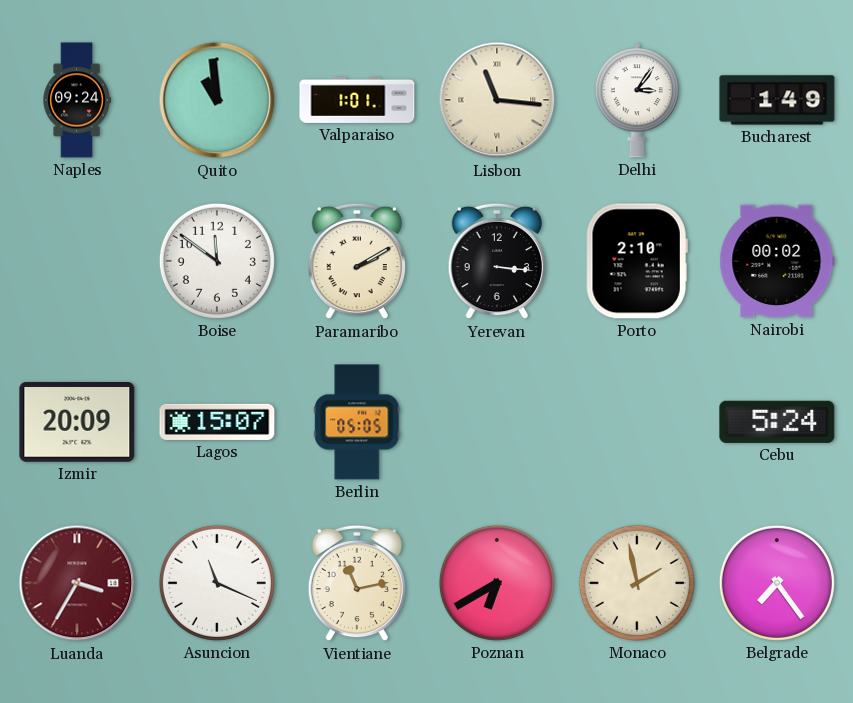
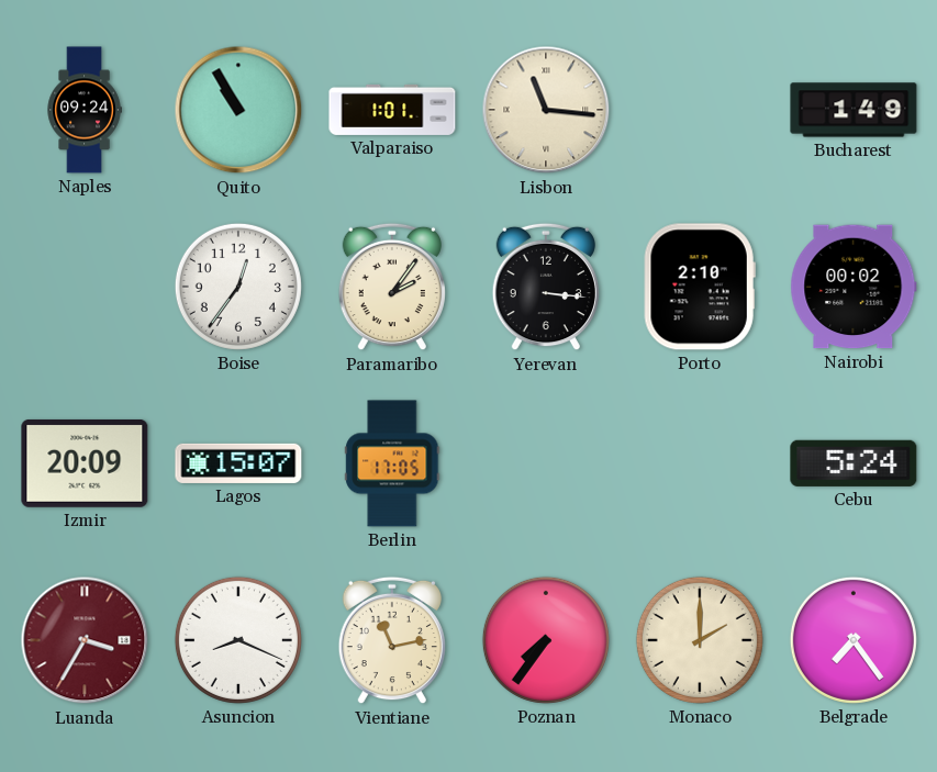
Quito: 10:59 -> 10:55 (238, 110)
Delhi: 3:06 -> none (636, 100)
Boise: 11:51 -> 12:36 (238, 287)
Paramaribo: 2:10 -> 2:06 (392, 287)
Berlin: 05:05 -> 17:05 (392, 463)
Asuncion: 11:19 -> 8:19 (238, 640)
Poznan: 6:40 -> 7:36 (546, 640)
Monaco: 1:58 -> 2:00 (700, 640)
